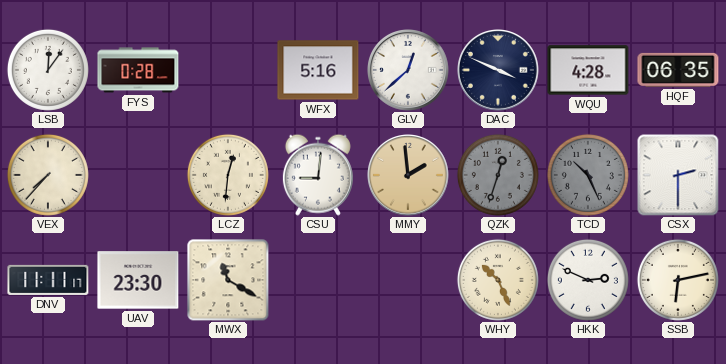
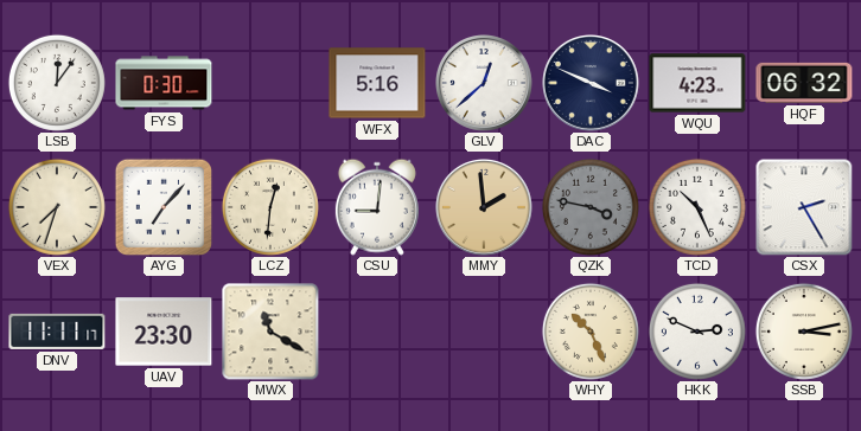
FYS: 0:28 -> 0:30 (164, 83)
WQU: 4:28 -> 4:23 (697, 83)
HQF: 06:35 -> 06:32 (804, 83)
VEX: 7:37 -> 7:33 (57, 207)
AYG: none -> 7:07 (162, 206)
QZK: 12:33 -> 3:47 (591, 207)
TCD dial: grey -> white (697, 207)
CSX: 2:30 -> 2:25 (804, 207)
SSB: 6:13 -> 3:13 (804, 332)
